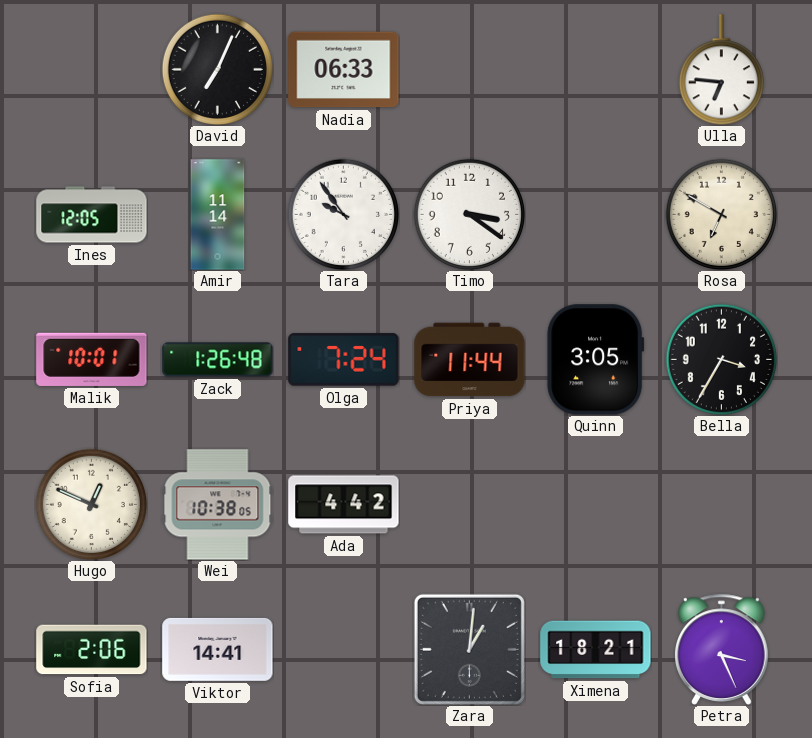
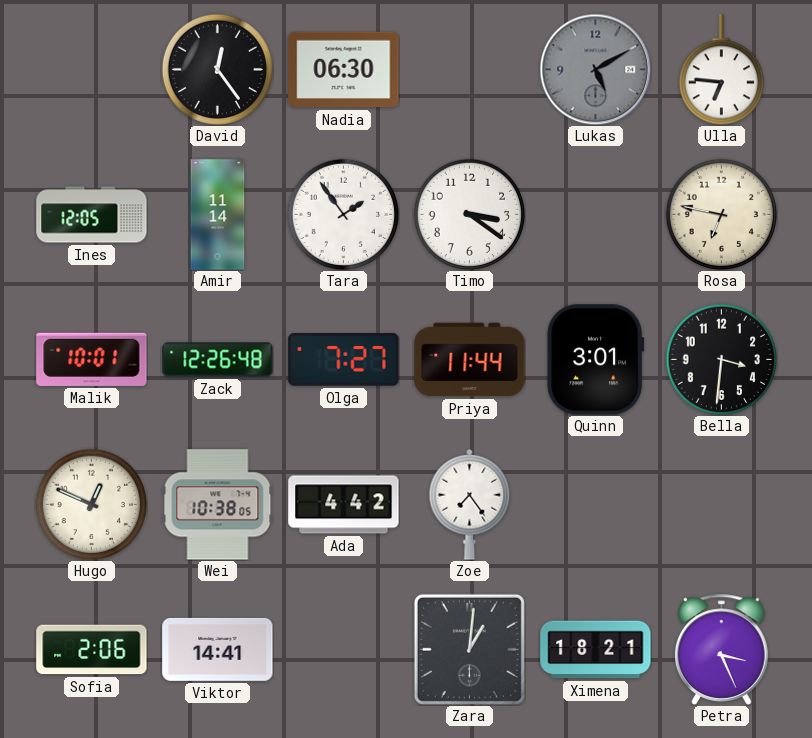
David: 7:04 -> 12:24 (217, 69)
Nadia: 06:33 -> 06:30 (344, 70)
Lukas: none -> 5:10 (595, 69)
Tara: 9:54 -> 1:54 (343, 214)
Rosa: 6:50 -> 6:47 (721, 214)
Zack: 1:26 -> 12:26 (218, 360)
Olga: 7:24 -> 7:27 (344, 360)
Quinn: 3:05 -> 3:01 (596, 360)
Bella: 3:35 -> 3:31 (721, 359)
Zoe: none -> 7:24 (470, 504)
